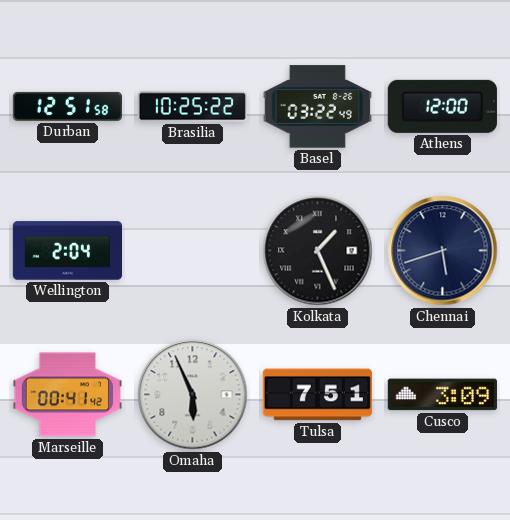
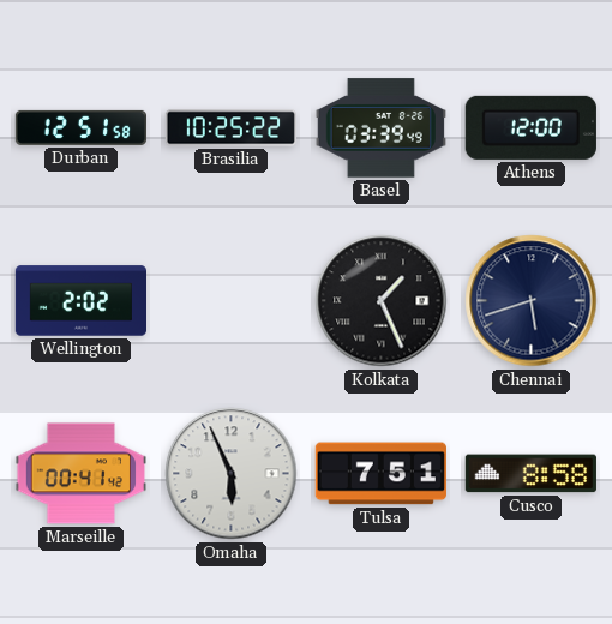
Basel: 03:22 -> 03:39 (380, 128)
Wellington: 2:04 -> 2:02 (80, 301)
Cusco: 3:09 -> 8:58 (530, 474)
